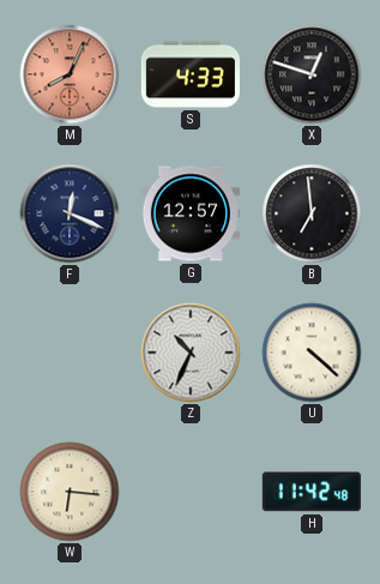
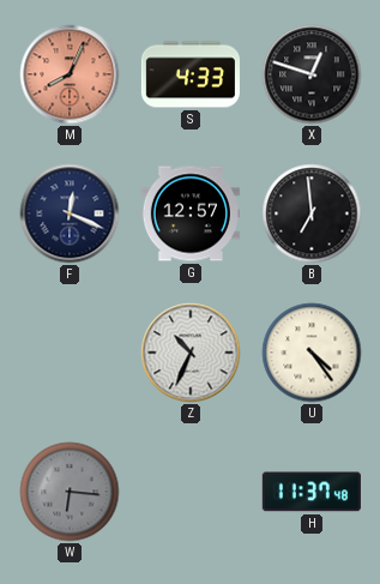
U: 4:22 -> 4:24 (312, 353)
W dial: cream -> grey (70, 492)
H: 11:42 -> 11:37 (312, 492)
